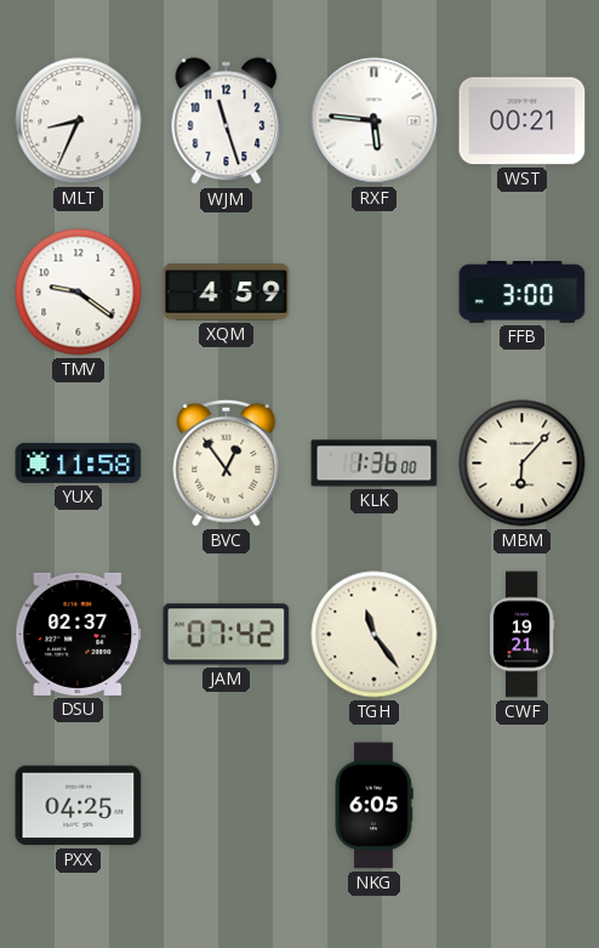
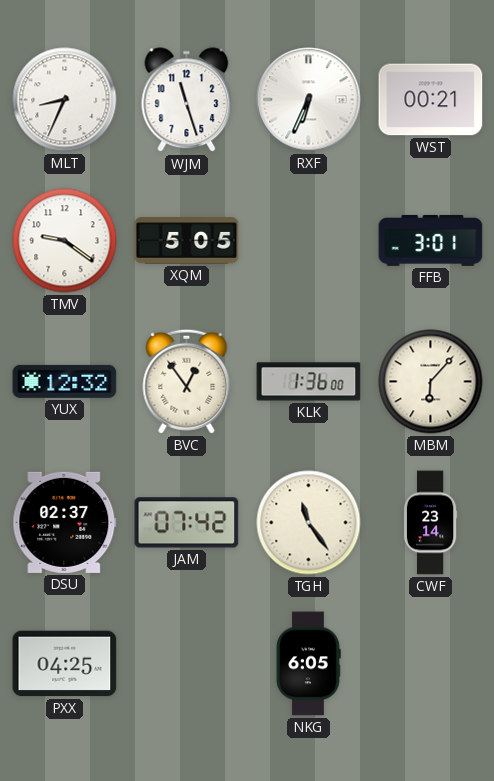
RXF: 5:46 -> 6:34 (309, 100)
XQM: 4:59 -> 5:05 (187, 241)
FFB: 3:00 -> 3:01 (431, 240)
YUX: 11:58 -> 12:32 (65, 381)
CWF: 19:21 -> 23:14 (430, 523)
